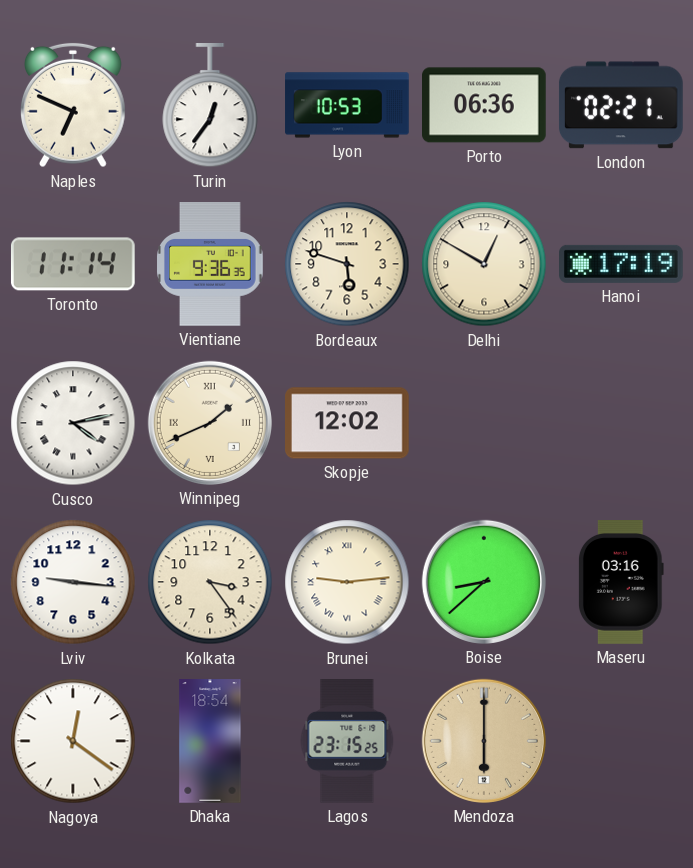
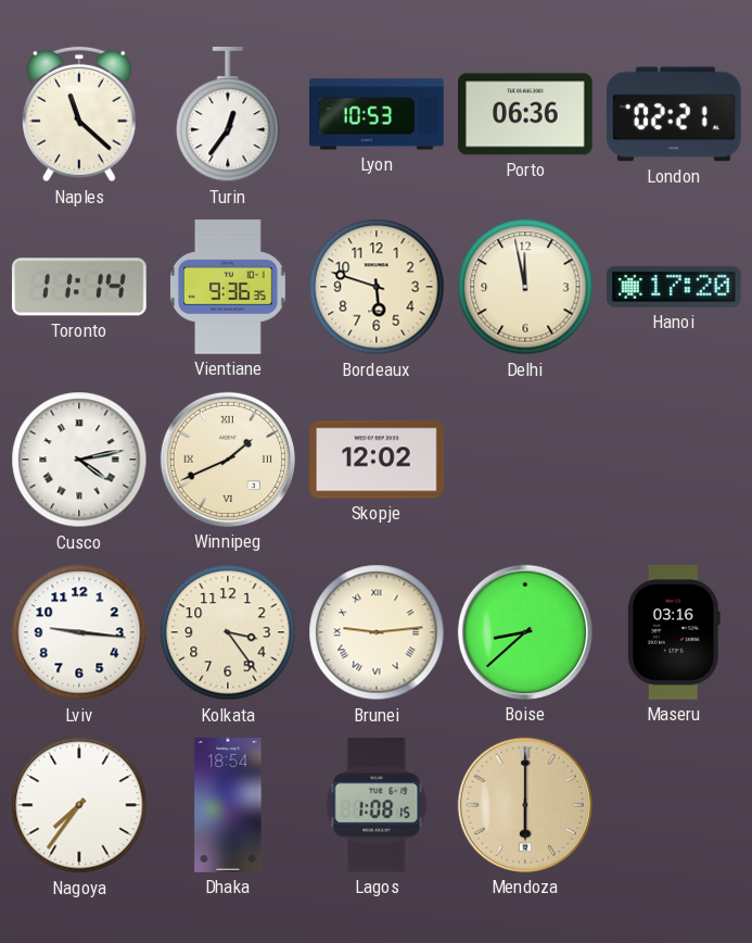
Naples: 6:49 -> 11:22 (80, 114)
Delhi: 12:50 -> 11:58 (525, 287)
Hanoi: 17:19 -> 17:20 (675, 287)
Nagoya: 12:21 -> 7:36 (79, 805)
Lagos: 23:15 -> 1:08 (377, 806)
